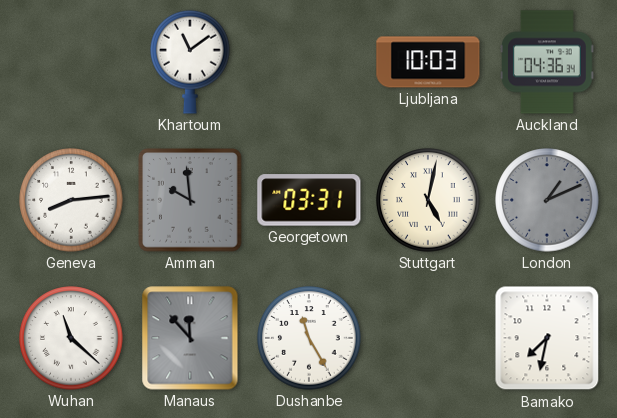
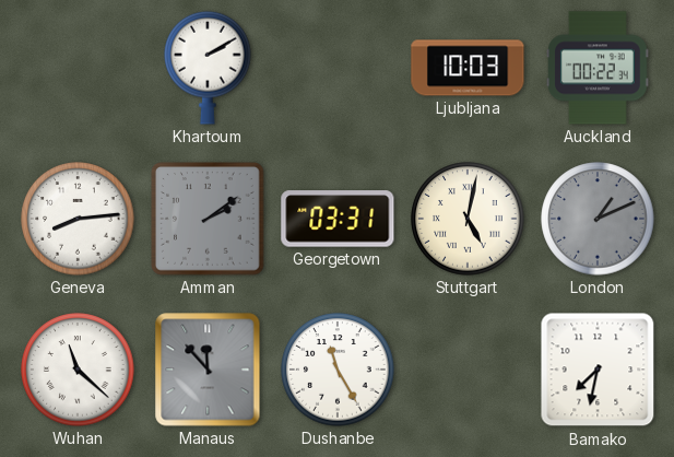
Khartoum: 11:09 -> 2:10 (208, 68)
Auckland: 04:36 -> 00:22 (599, 68)
Amman: 9:59 -> 2:09 (208, 219)
